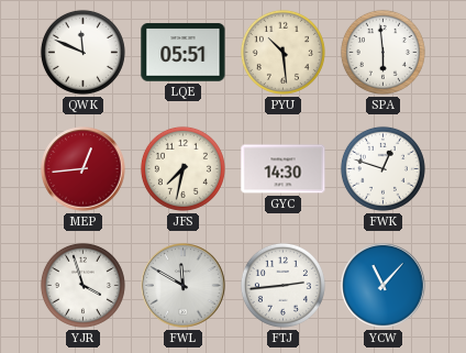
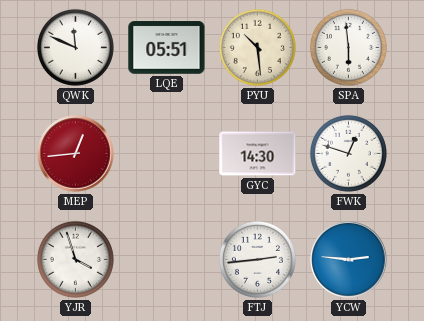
JFS: 7:32 -> none (182, 168)
FWL: 11:50 -> none (184, 286)
YCW: 11:07 -> 2:46 (349, 260)
